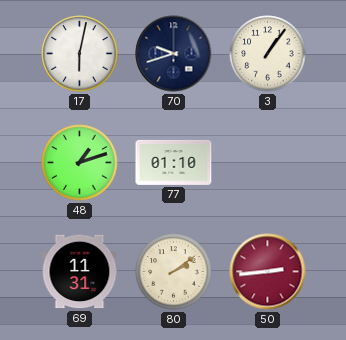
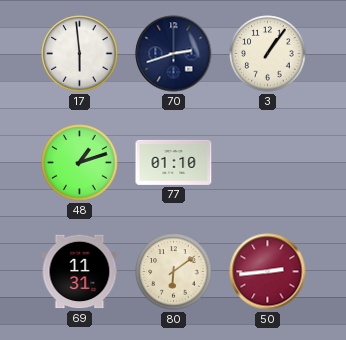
17: 6:02 -> 5:59 (80, 54)
70: 9:42 -> 2:42 (174, 54)
80: 2:09 -> 6:09 (174, 272)
